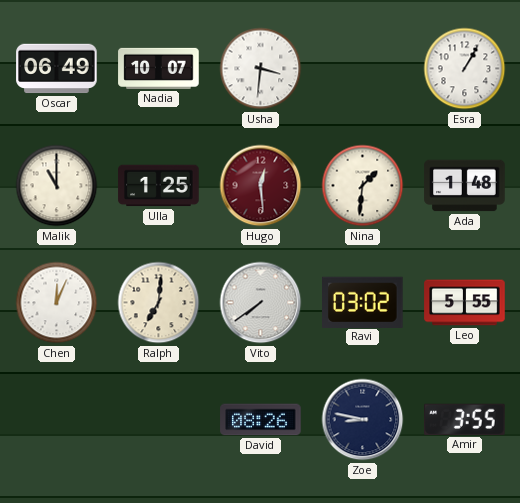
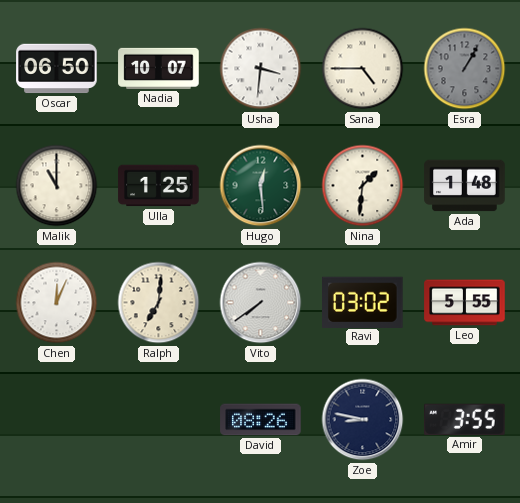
Oscar: 06:49 -> 06:50 (57, 69)
Sana: none -> 4:45 (363, 69)
Esra dial: white -> grey (465, 69)
Hugo dial: burgundy -> green (261, 186)
